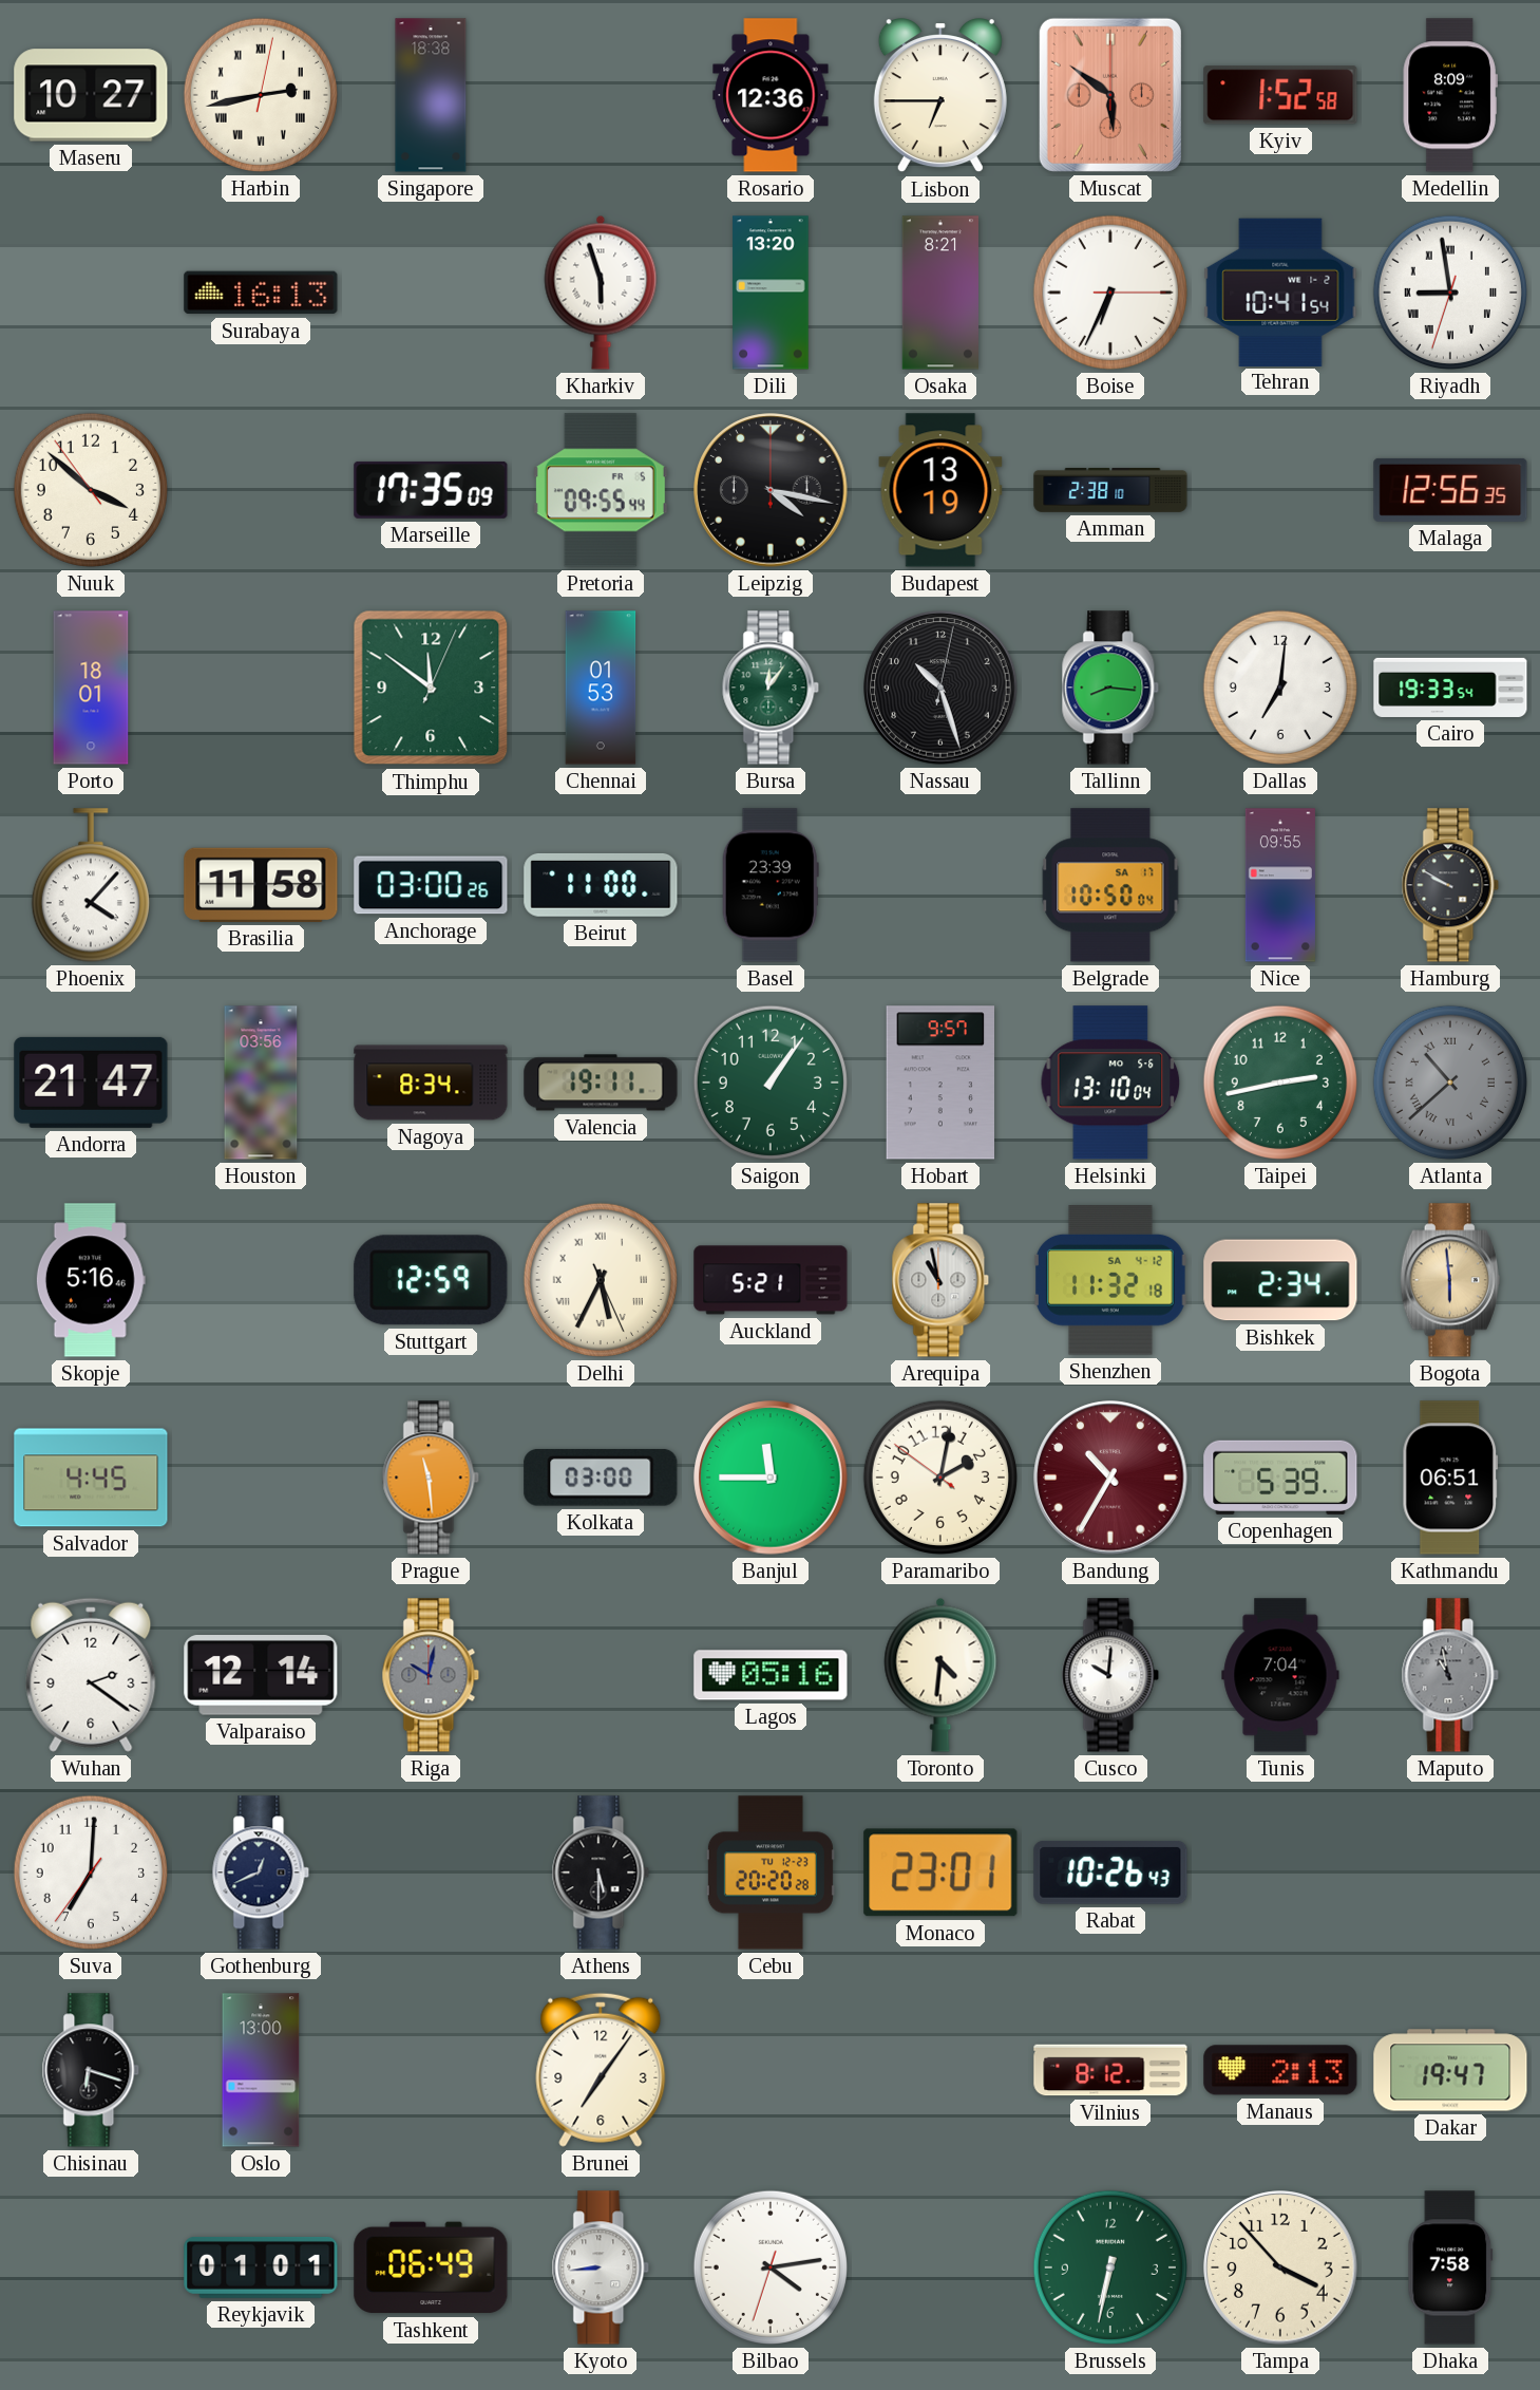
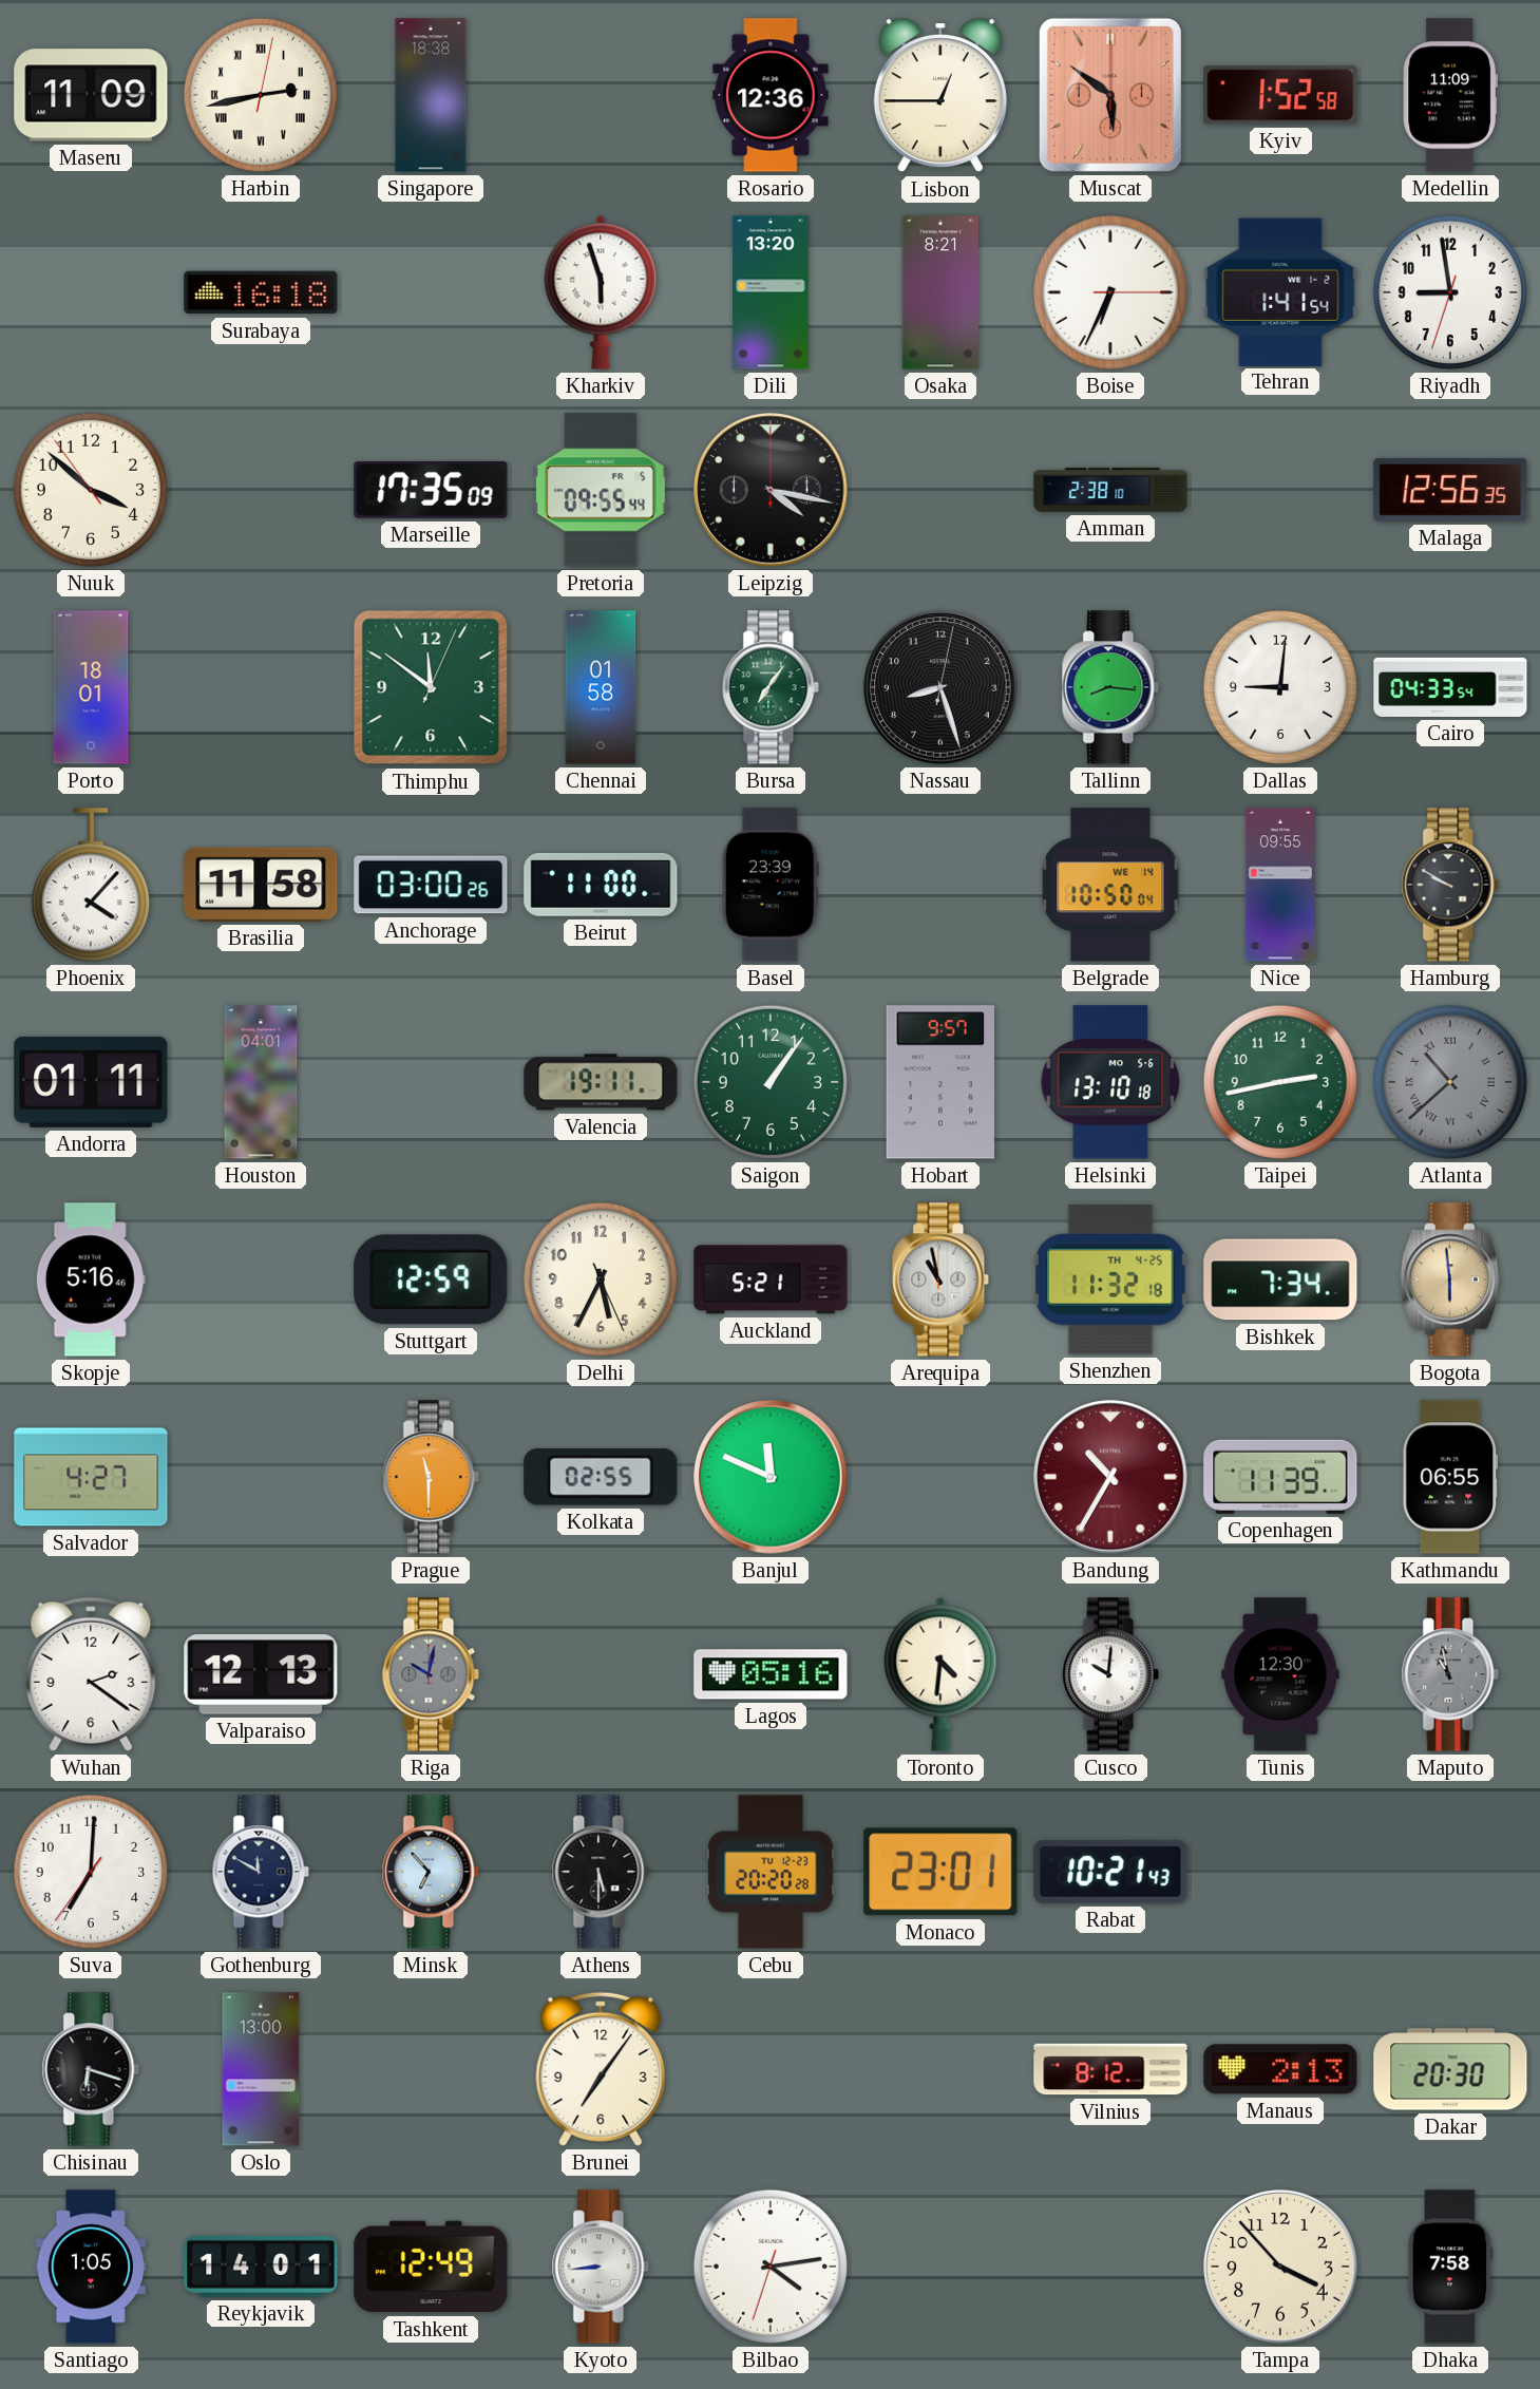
Maseru: 10:27 -> 11:09 (91, 95)
Lisbon: 6:45 -> 12:45 (940, 96)
Medellin: 8:09 -> 11:09 (1450, 95)
Surabaya: 16:13 -> 16:18 (261, 292)
Tehran: 10:41 -> 1:41 (1280, 291)
Riyadh numerals: Roman -> Arabic (1450, 292)
Budapest: 13:19 -> none (940, 490)
Chennai: 01:53 -> 01:58 (601, 687)
Bursa: 12:06 -> 7:06 (771, 687)
Nassau: 10:27 -> 8:27 (940, 687)
Dallas: 7:01 -> 9:01 (1280, 687)
Cairo: 19:33 -> 04:33 (1450, 687)
Belgrade date: SA 17 -> WE 14 (1110, 885)
Andorra: 21:47 -> 01:11 (91, 1082)
Houston: 03:56 -> 04:01 (261, 1082)
Nagoya: 8:34 -> none (431, 1083)
Helsinki: 13:10:04 -> 13:10:18 (1110, 1082)
Delhi numerals: Roman -> Arabic (601, 1279)
Shenzhen date: SA 4-12 -> TH 4-25 (1111, 1281)
Bishkek: 2:34 -> 7:34 (1280, 1279)
Salvador: 4:45 -> 4:27 (91, 1477)
Prague: 11:29 -> 11:30 (431, 1477)
Kolkata: 03:00 -> 02:55 (601, 1477)
Banjul: 11:45 -> 11:49 (771, 1477)
Paramaribo: 2:01 -> none (940, 1478)
Copenhagen: 5:39 -> 11:39 (1280, 1477)
Kathmandu: 06:51 -> 06:55 (1450, 1477)
Valparaiso: 12:14 -> 12:13 (261, 1675)
Tunis: 7:04 -> 12:30 (1280, 1674)
Gothenburg: 12:41 -> 11:50 (261, 1872)
Minsk: none -> 6:53 (431, 1872)
Rabat: 10:26 -> 10:21 (1110, 1872)
Dakar: 19:47 -> 20:30 (1450, 2069)
Santiago: none -> 1:05 (90, 2267)
Reykjavik: 01:01 -> 14:01 (261, 2267)
Tashkent: 06:49 -> 12:49 (431, 2267)
Brussels: 6:32 -> none (1110, 2267)
